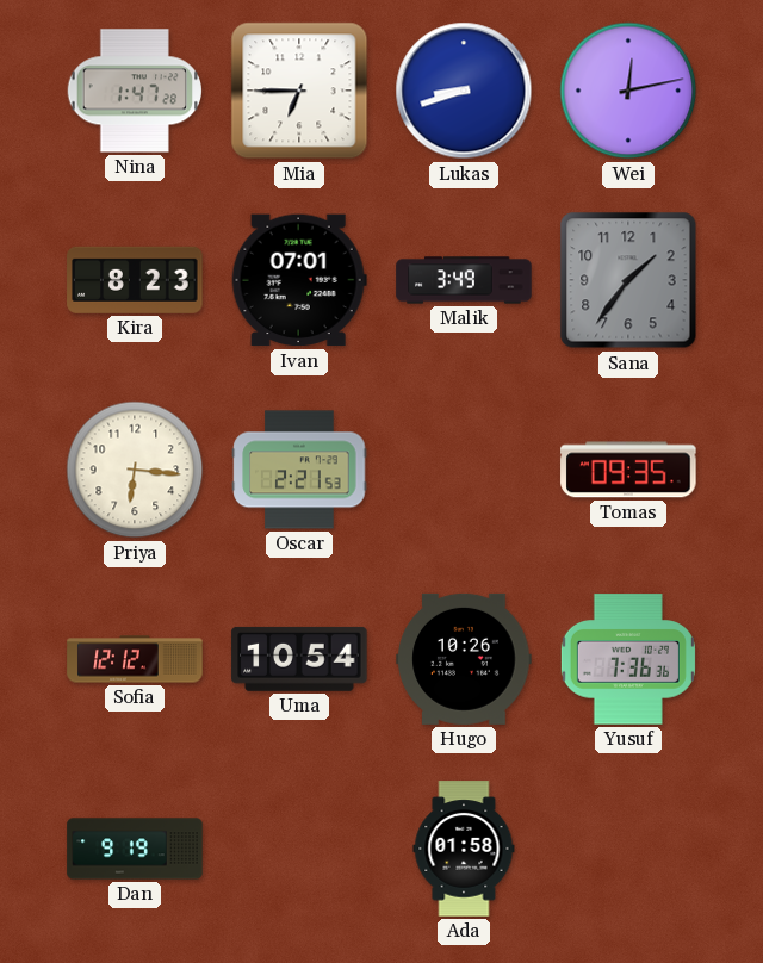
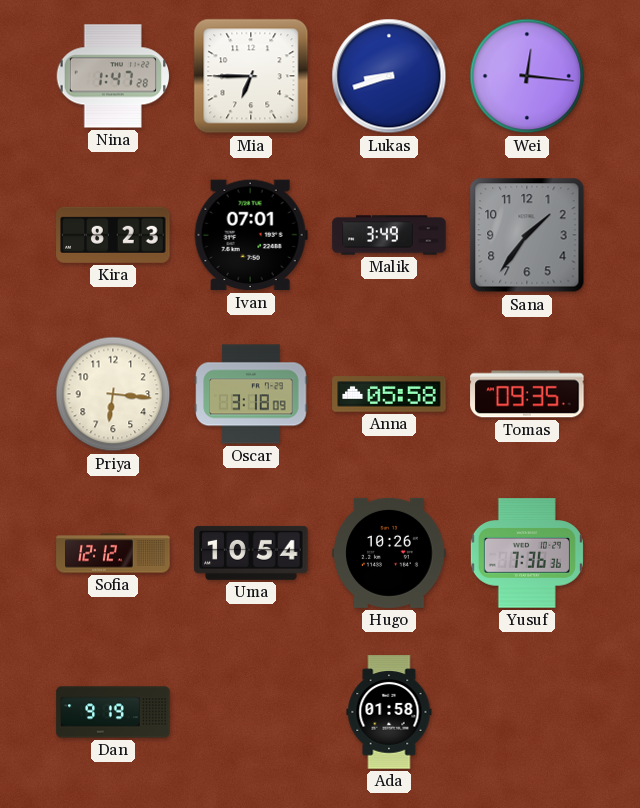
Wei: 12:13 -> 12:16 (527, 76)
Oscar: 2:21 -> 3:18 (251, 394)
Anna: none -> 05:58 (389, 394)
